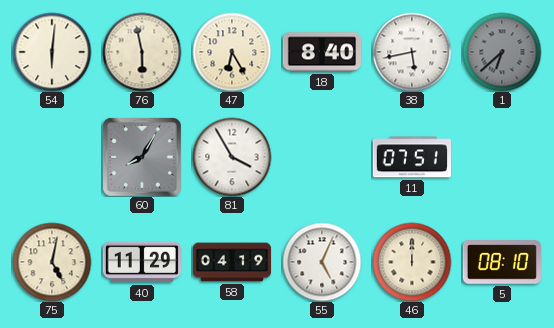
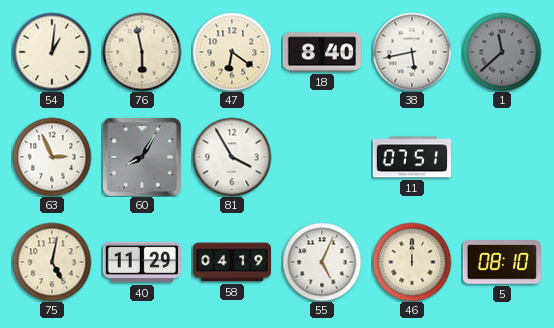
54: 6:01 -> 1:01 (52, 52)
47: 6:25 -> 6:21 (232, 52)
1: 6:38 -> 11:38 (502, 52)
63: none -> 2:56 (52, 157)
